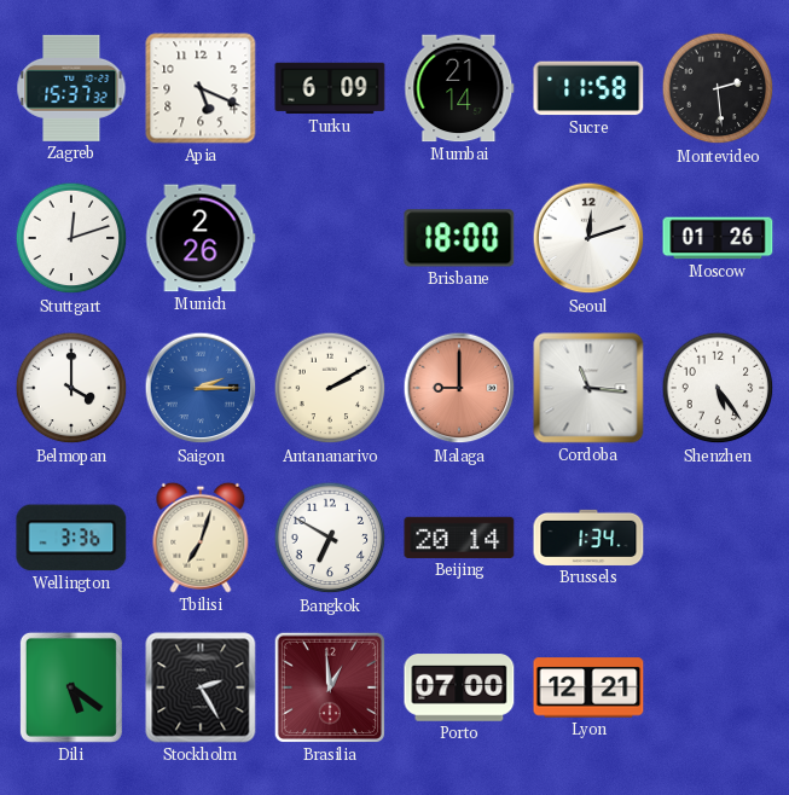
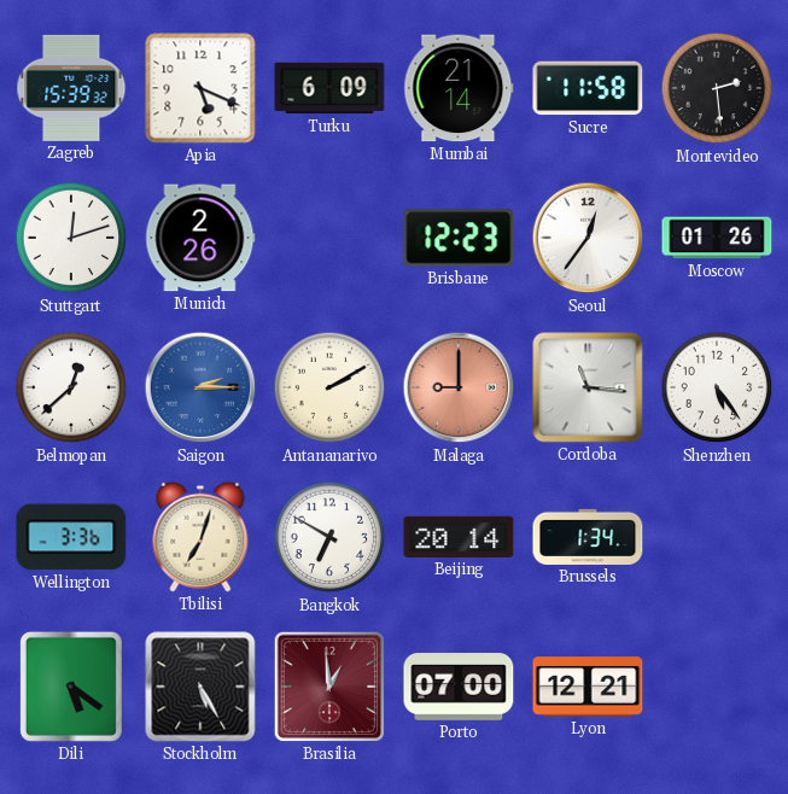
Zagreb: 15:37 -> 15:39 (71, 88)
Brisbane: 18:00 -> 12:23 (459, 238)
Seoul: 12:12 -> 12:36 (588, 238)
Belmopan: 4:00 -> 12:38 (71, 387)
Stockholm: 2:25 -> 5:25 (200, 687)
